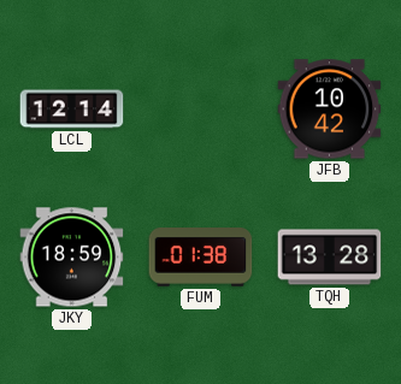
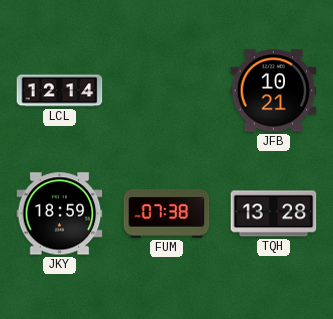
JFB: 10:42 -> 10:21 (274, 91)
FUM: 01:38 -> 07:38 (167, 214)
